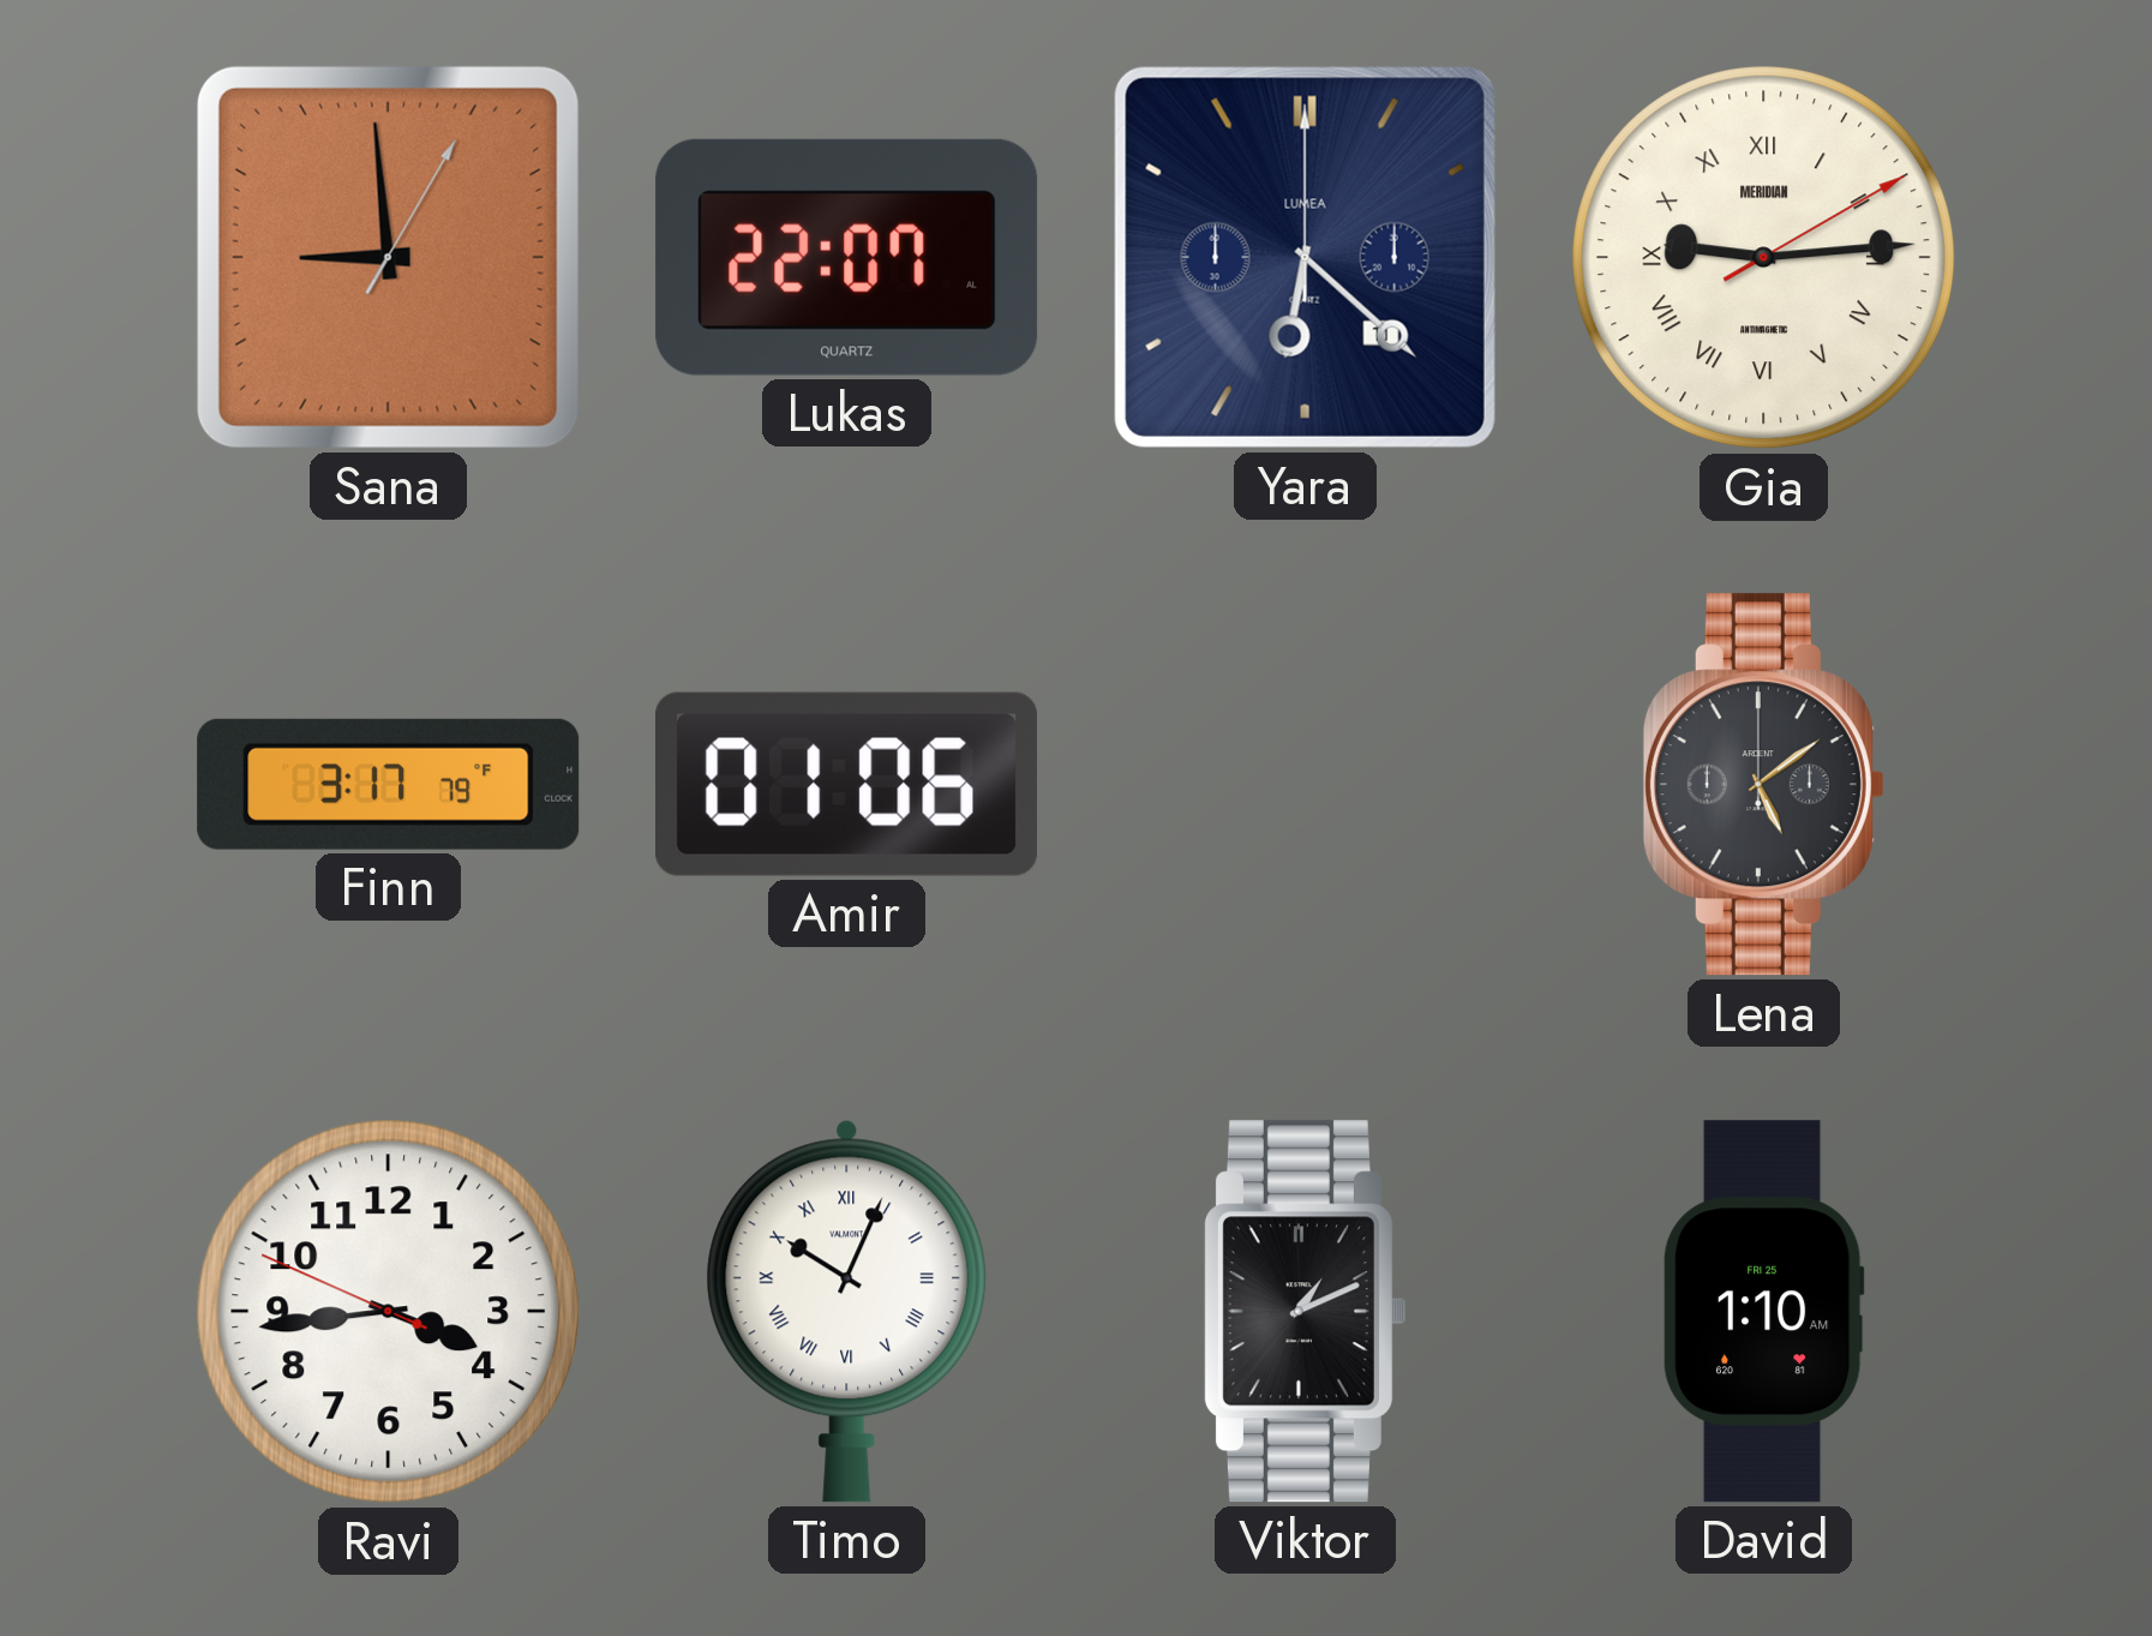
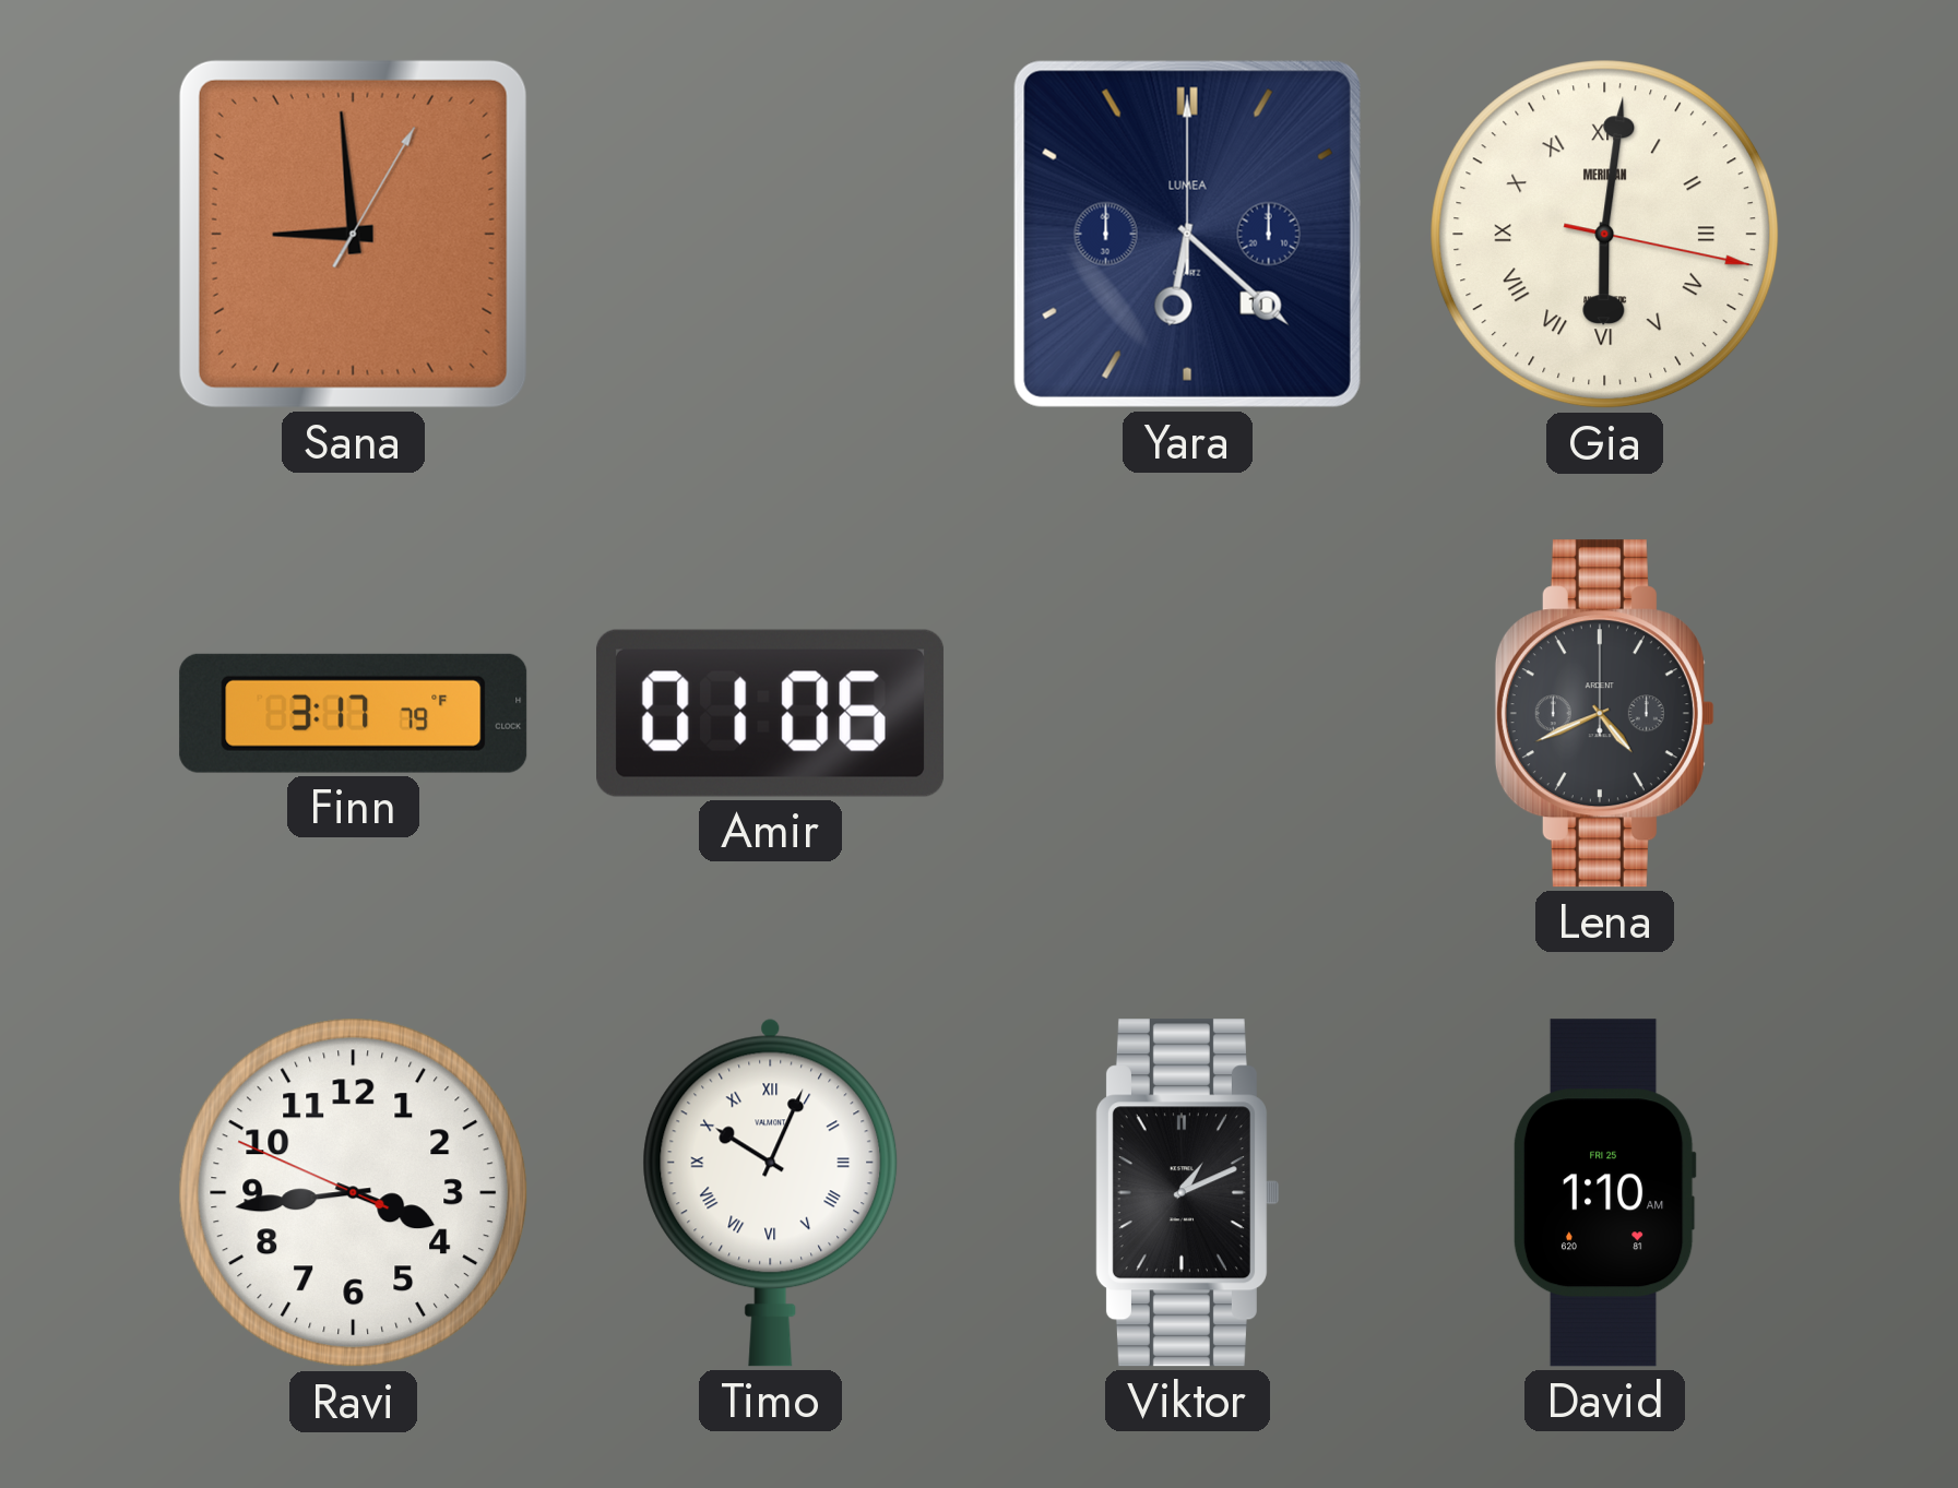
Lukas: 22:07 -> none (847, 257)
Gia: 9:14 -> 6:01 (1605, 235)
Lena: 5:09 -> 4:41 (1604, 714)
